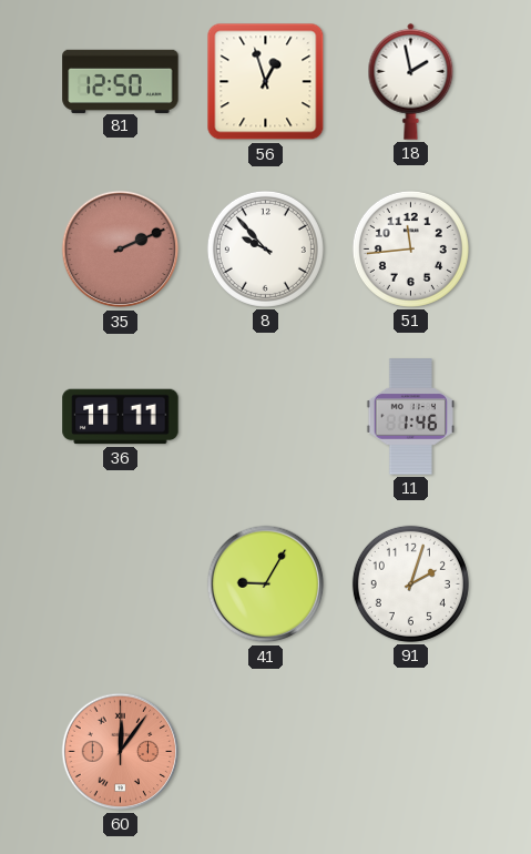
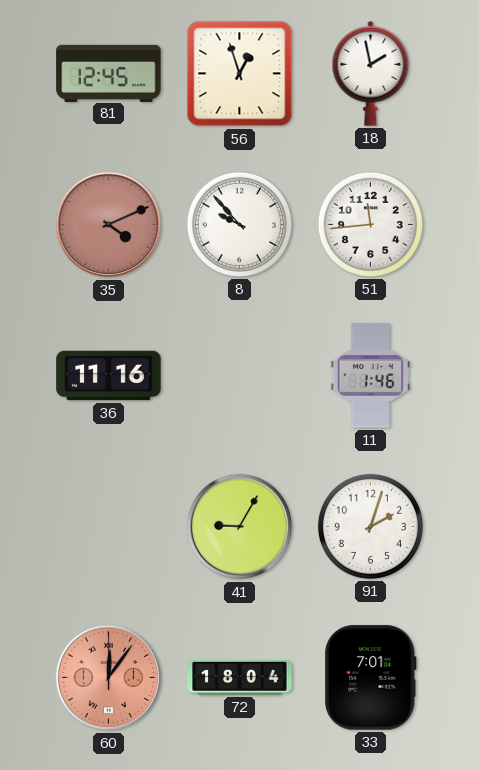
81: 12:50 -> 12:45 (109, 73)
35: 2:11 -> 4:11 (109, 225)
36: 11:11 -> 11:16 (109, 376)
72: none -> 18:04 (240, 677)
33: none -> 7:01 (371, 678)
